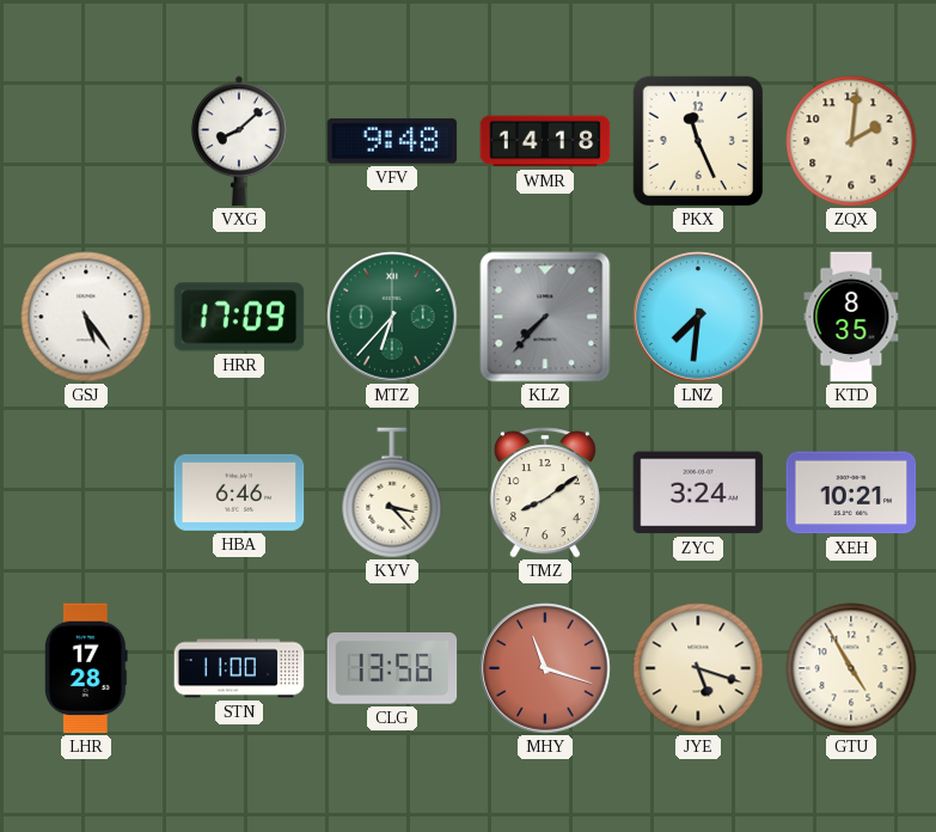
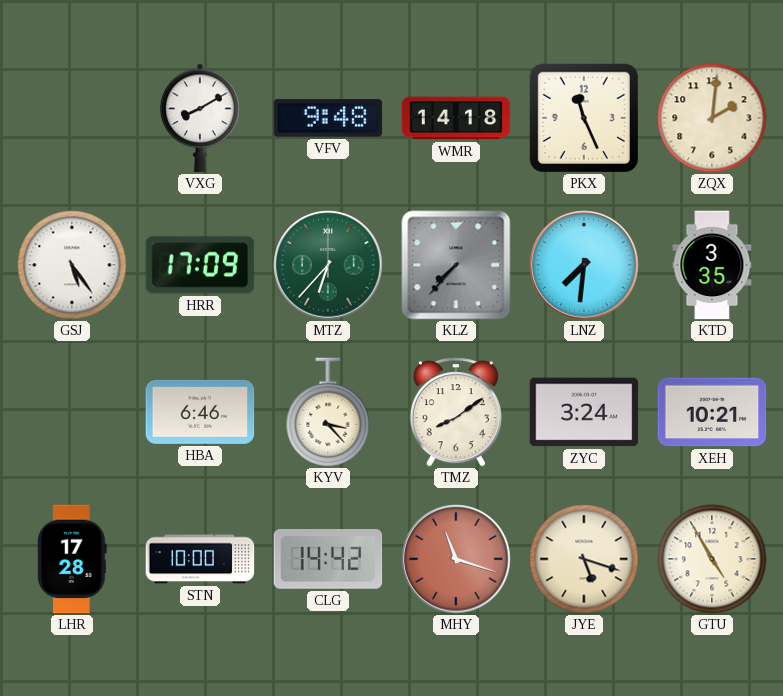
VXG: 8:08 -> 8:10 (201, 118)
KTD: 8:35 -> 3:35 (712, 265)
STN: 11:00 -> 10:00 (200, 559)
CLG: 13:56 -> 14:42 (328, 560)
